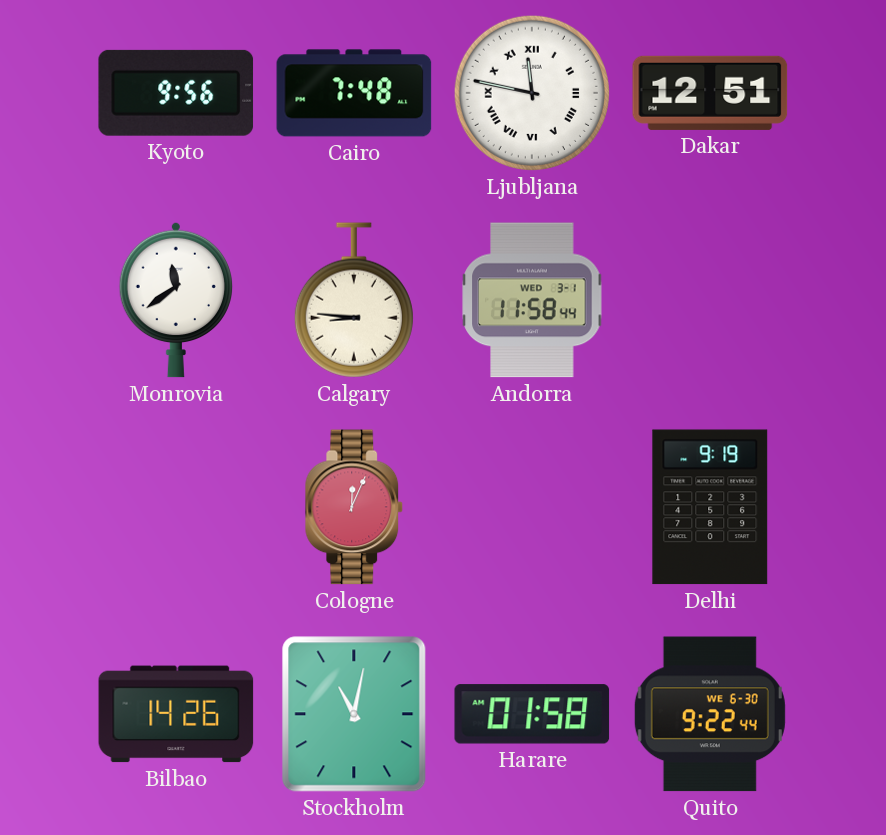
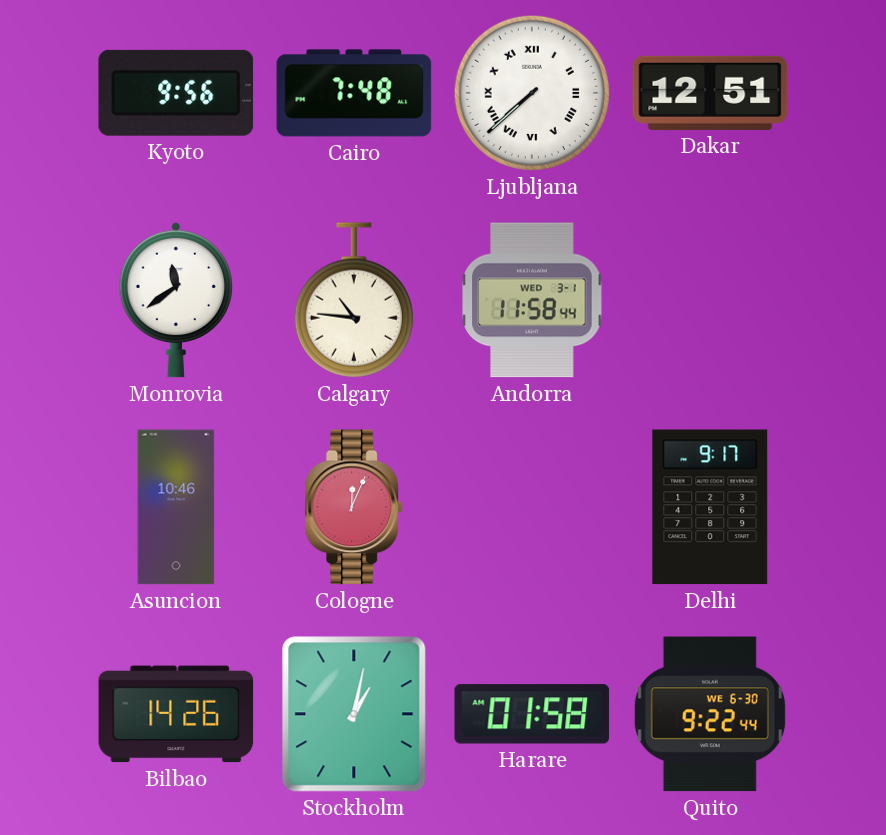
Ljubljana: 11:47 -> 7:38 (532, 93)
Calgary: 8:46 -> 10:46 (354, 300)
Asuncion: none -> 10:46 (176, 507)
Delhi: 9:19 -> 9:17 (710, 507)
Stockholm: 11:02 -> 1:02 (354, 714)
